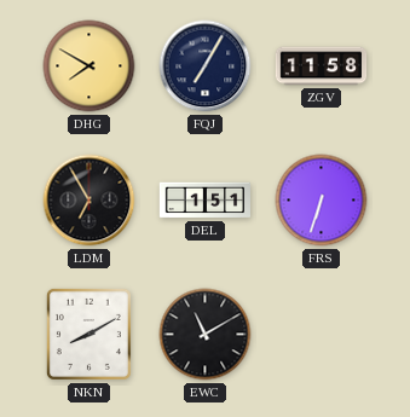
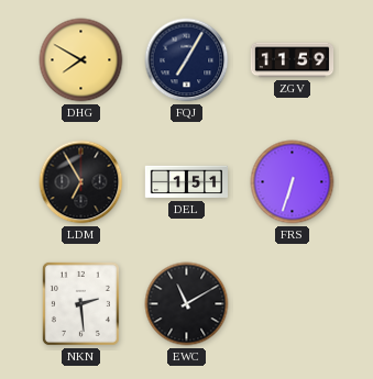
ZGV: 11:58 -> 11:59 (293, 60)
NKN: 8:10 -> 2:29 (80, 303)
